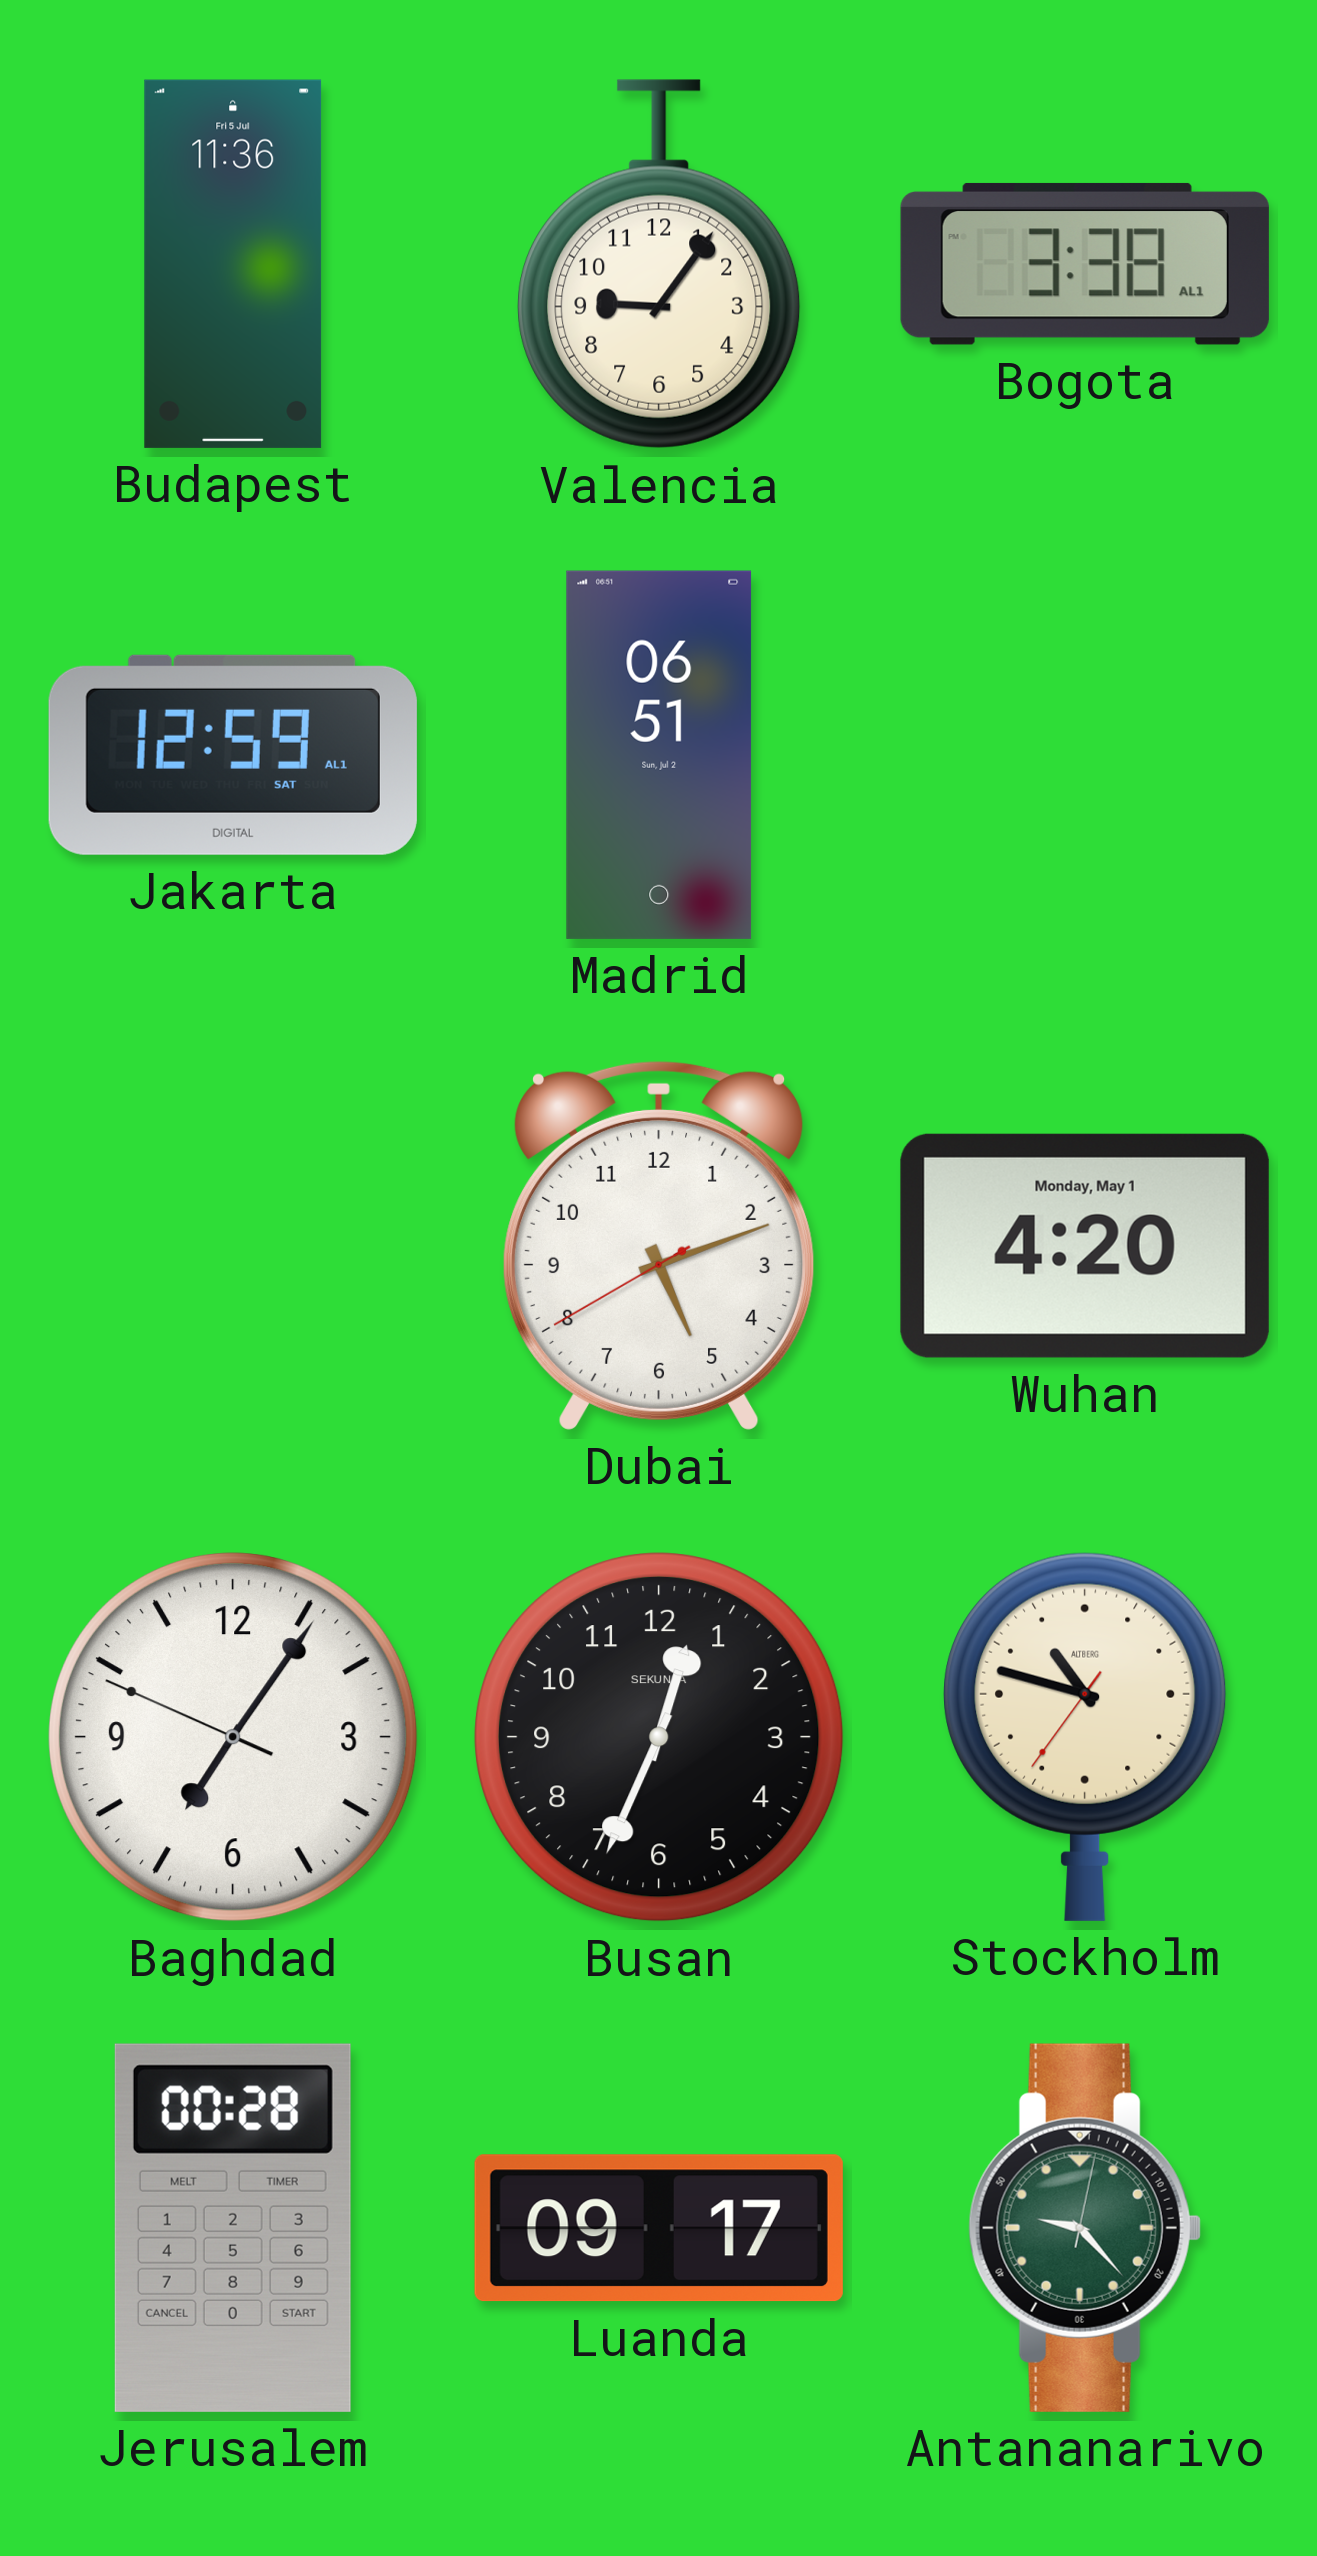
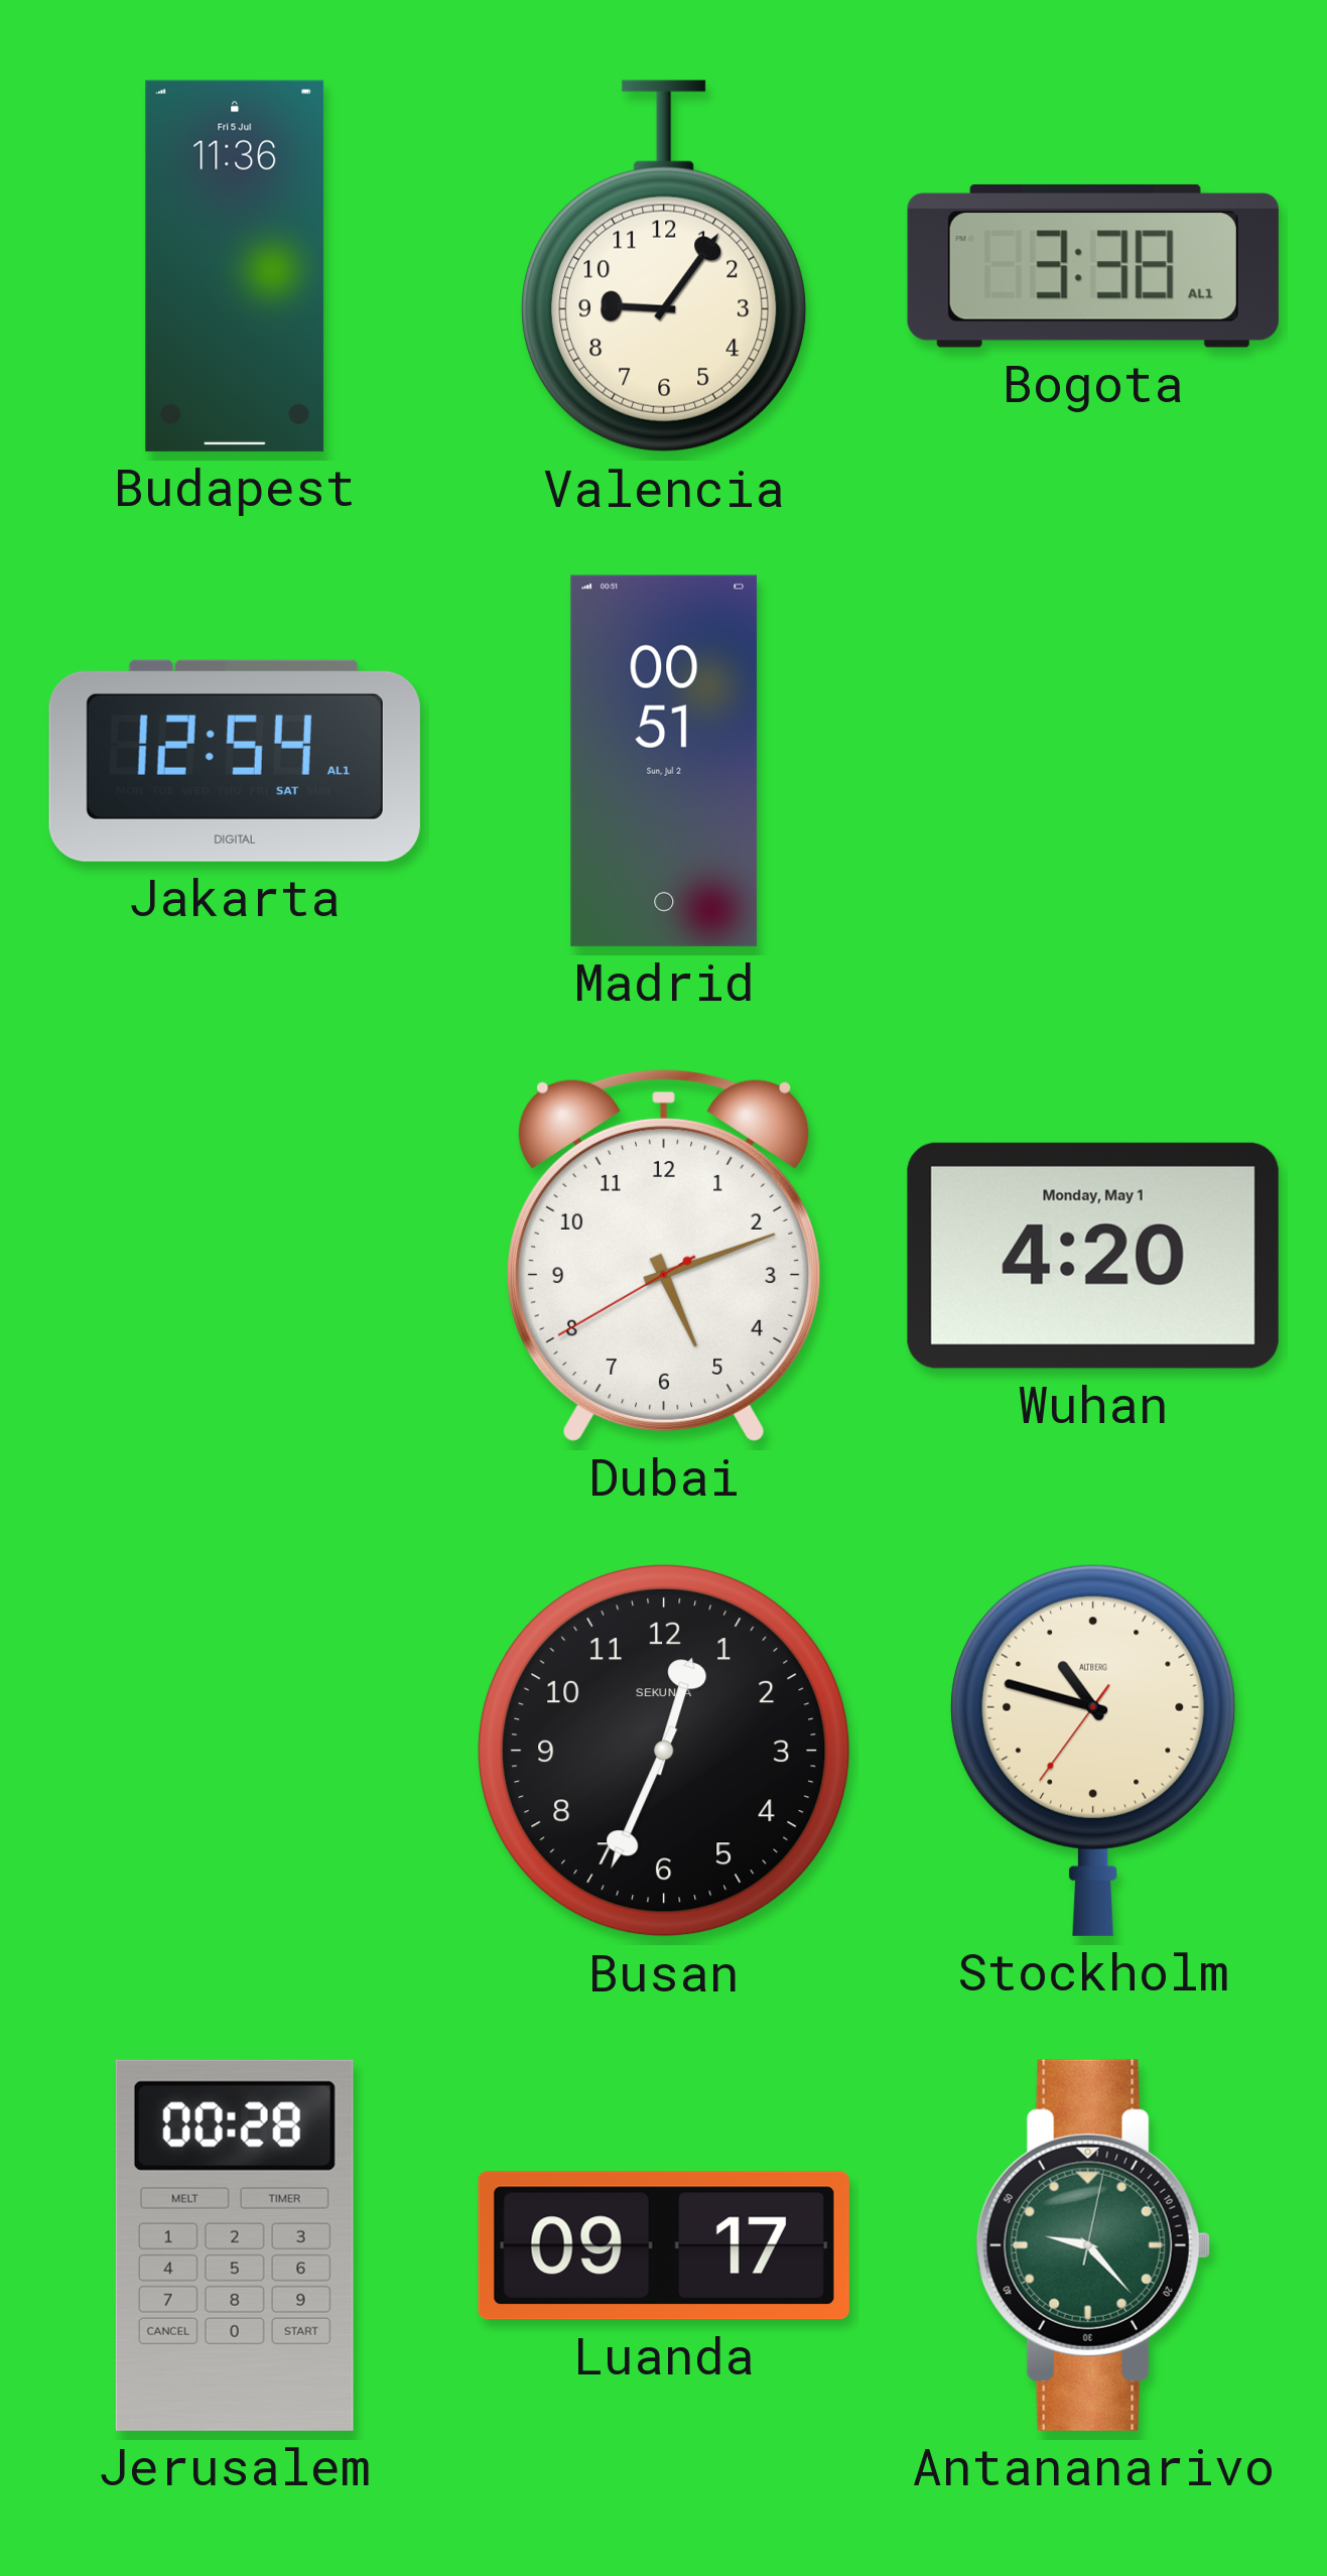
Jakarta: 12:59 -> 12:54 (235, 761)
Madrid: 06:51 -> 00:51 (664, 761)
Baghdad: 7:05 -> none (234, 1738)
